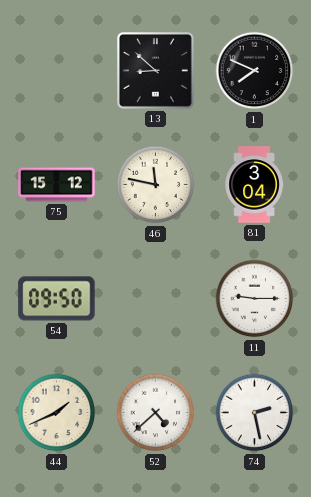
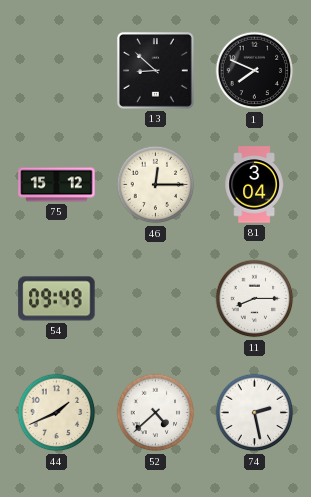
46: 11:47 -> 12:15 (156, 185)
54: 09:50 -> 09:49 (57, 299)
11: 9:15 -> 8:15 (255, 299)
